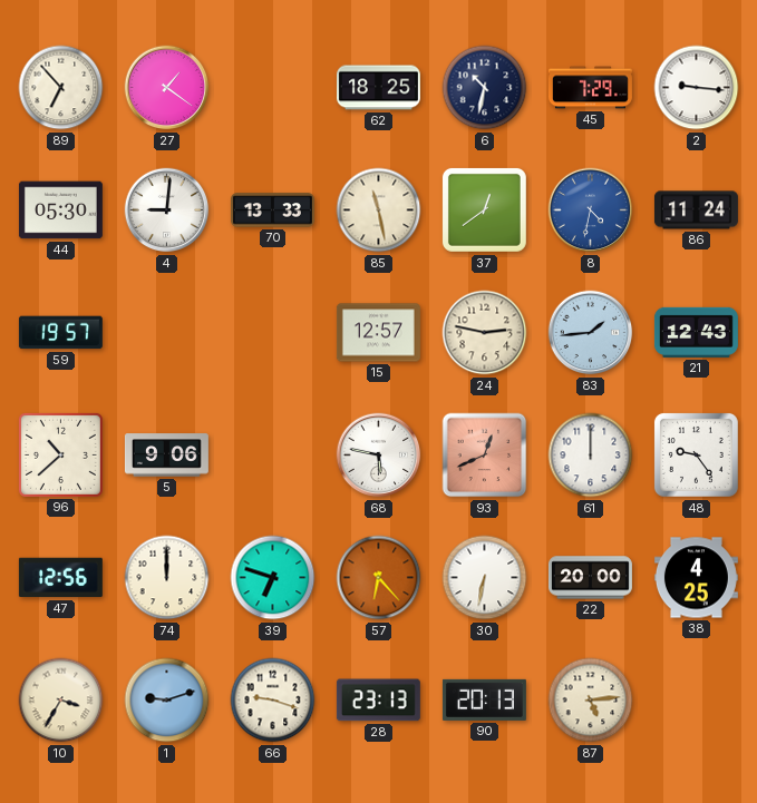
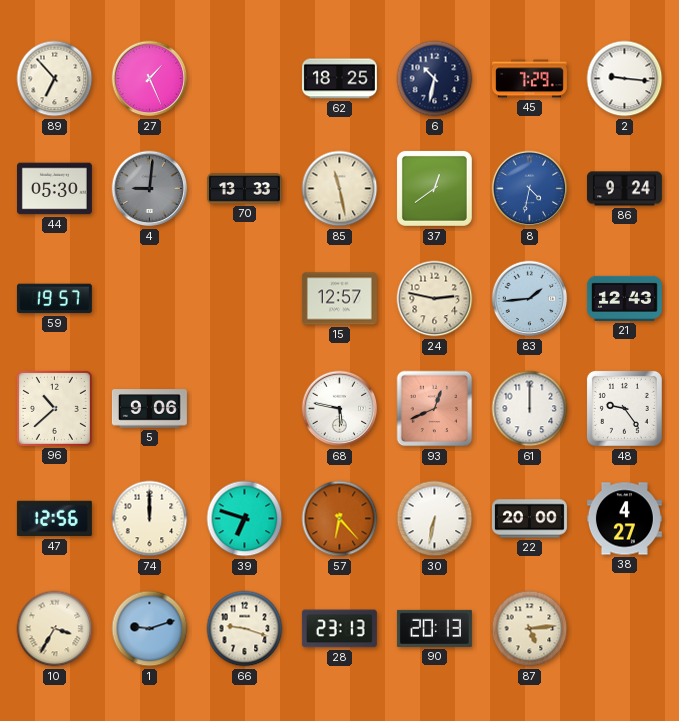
27: 1:21 -> 1:26 (150, 79)
4 dial: white -> grey (150, 189)
86: 11:24 -> 9:24 (624, 189)
38: 4:25 -> 4:27 (624, 519)
